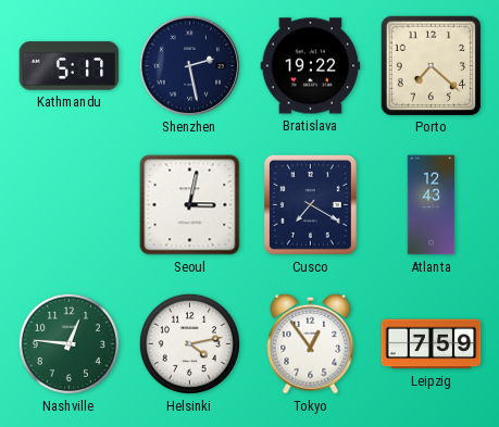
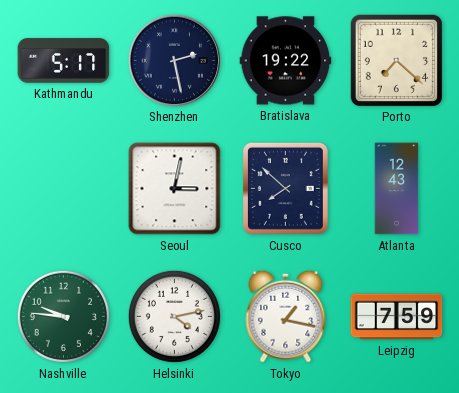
Cusco: 7:20 -> 7:52 (285, 189)
Nashville: 12:46 -> 9:46 (63, 316)
Tokyo: 12:54 -> 1:17 (286, 316)
